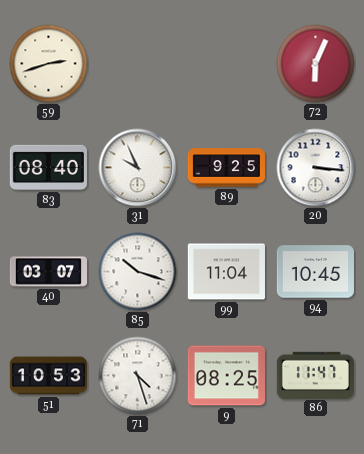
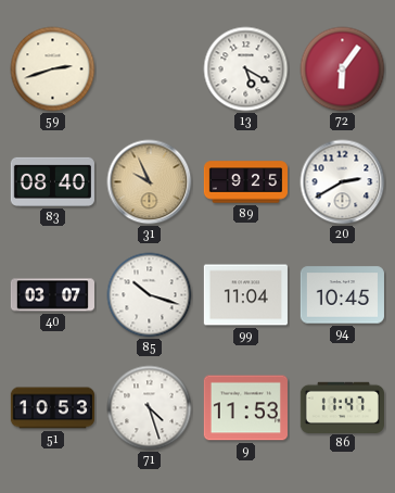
13: none -> 5:20 (246, 69)
72: 6:04 -> 6:06 (343, 69)
31 dial: white -> champagne (150, 182)
20: 3:16 -> 2:40 (343, 182)
9: 08:25 -> 11:53 (245, 408)
